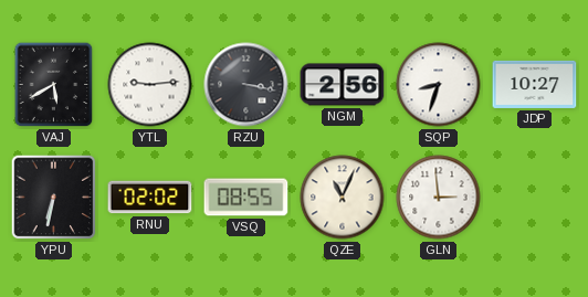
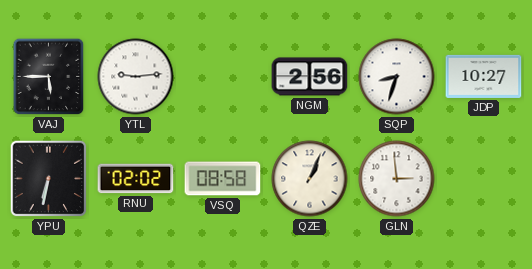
VAJ: 5:40 -> 5:45 (49, 77)
RZU: 3:17 -> none (246, 85)
VSQ: 08:55 -> 08:58 (223, 179)
QZE: 11:04 -> 1:04 (310, 179)
